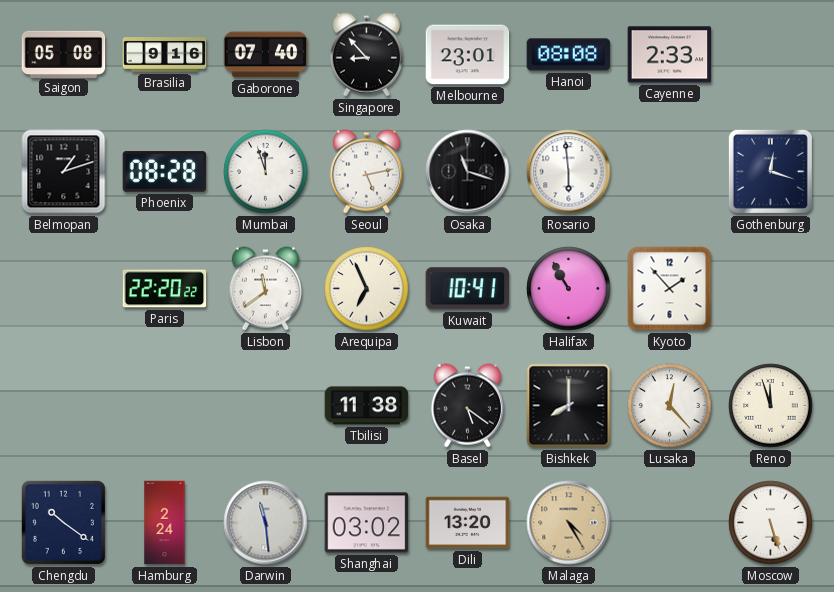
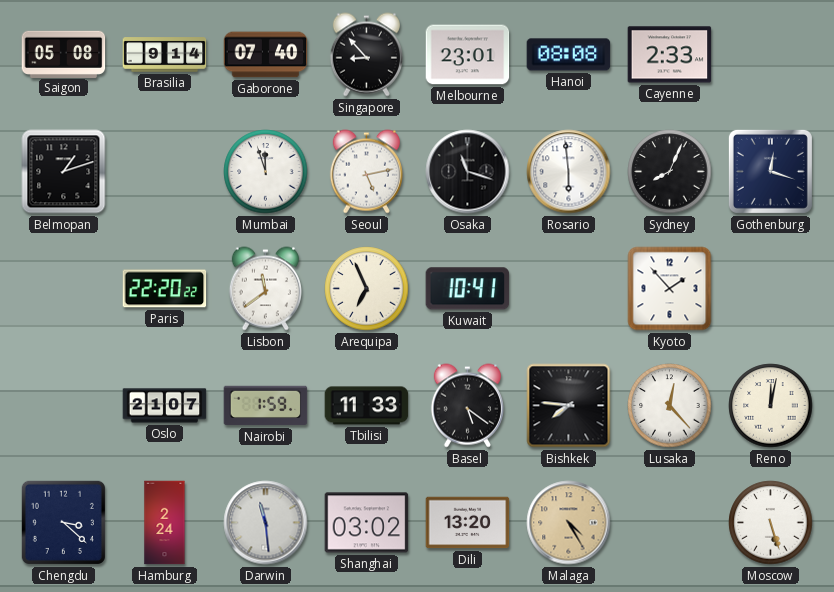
Brasilia: 9:16 -> 9:14 (165, 55)
Phoenix: 08:28 -> none (165, 172)
Sydney: none -> 8:04 (670, 172)
Halifax: 10:55 -> none (569, 289)
Oslo: none -> 21:07 (165, 406)
Nairobi: none -> 1:59 (266, 406)
Tbilisi: 11:38 -> 11:33 (367, 406)
Bishkek: 8:00 -> 7:46 (569, 406)
Reno: 11:57 -> 12:02 (771, 406)
Chengdu: 10:21 -> 3:22 (63, 522)
